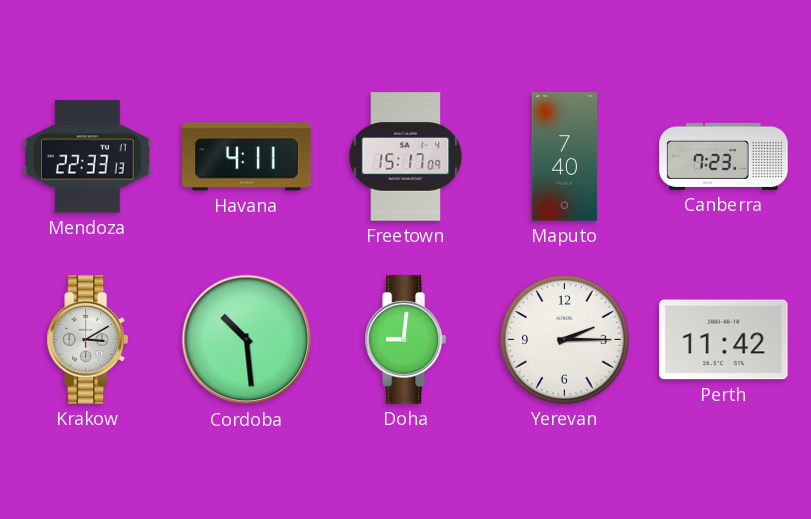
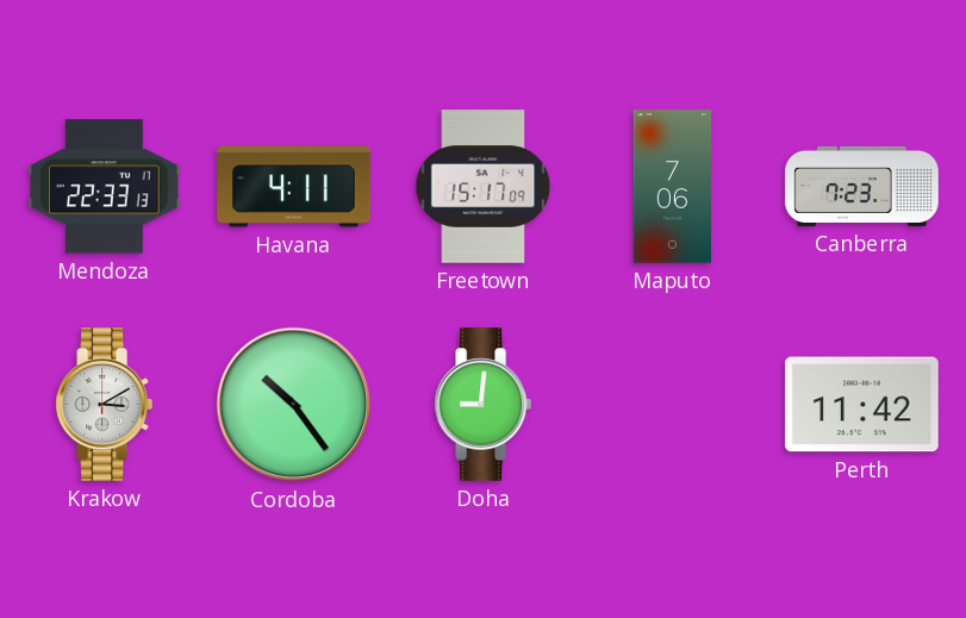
Maputo: 7:40 -> 7:06 (673, 187)
Cordoba: 10:29 -> 10:24 (294, 405)
Yerevan: 2:15 -> none (565, 340)
